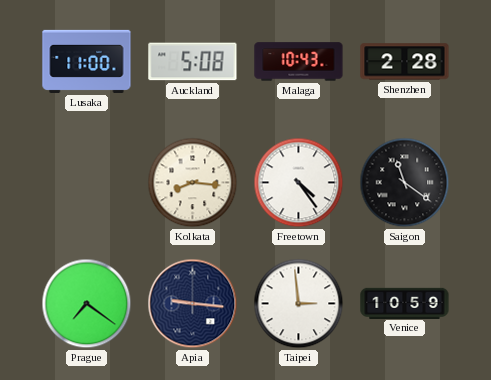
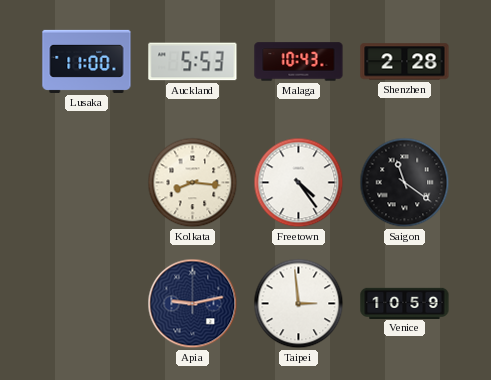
Auckland: 5:08 -> 5:53 (193, 62)
Prague: 7:21 -> none (87, 304)
Apia: 9:16 -> 9:13 (193, 304)
